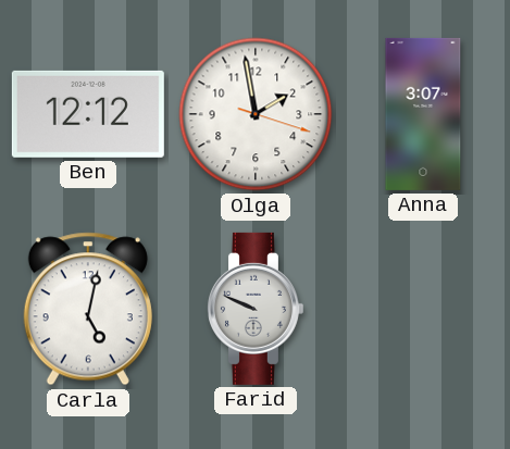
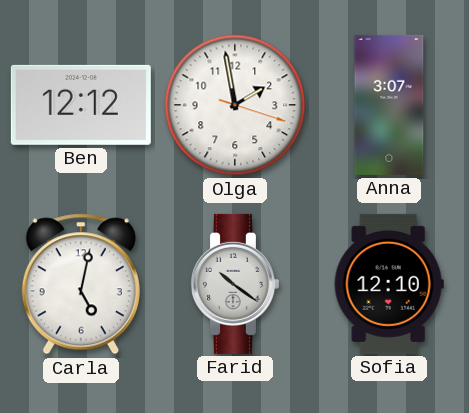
Farid: 9:49 -> 10:21 (234, 284)
Sofia: none -> 12:10 (389, 284)
